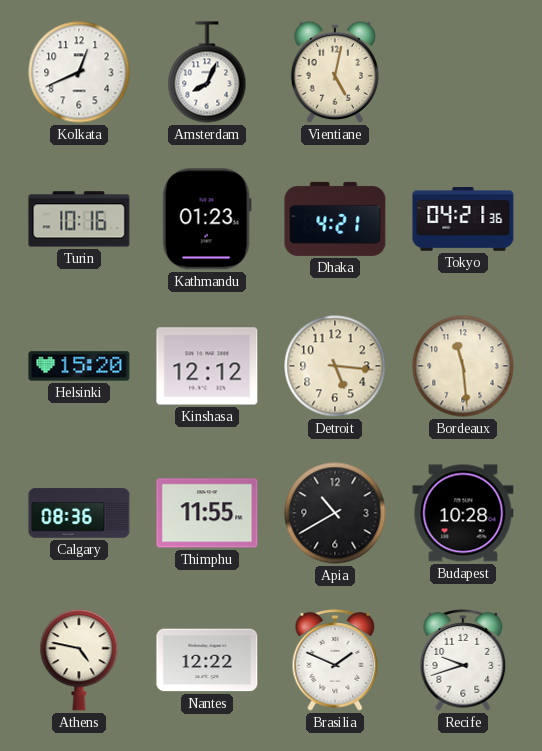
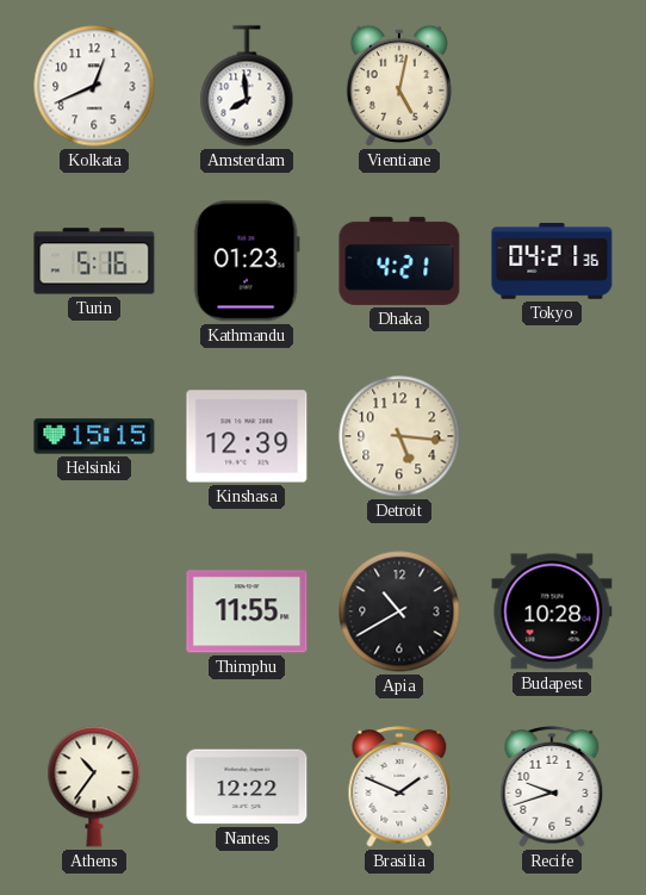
Amsterdam: 8:04 -> 7:59 (247, 86)
Turin: 10:16 -> 5:16 (94, 261)
Helsinki: 15:20 -> 15:15 (94, 436)
Kinshasa: 12:12 -> 12:39 (247, 436)
Bordeaux: 11:29 -> none (463, 366)
Calgary: 08:36 -> none (79, 513)
Athens: 4:47 -> 10:36 (94, 787)
